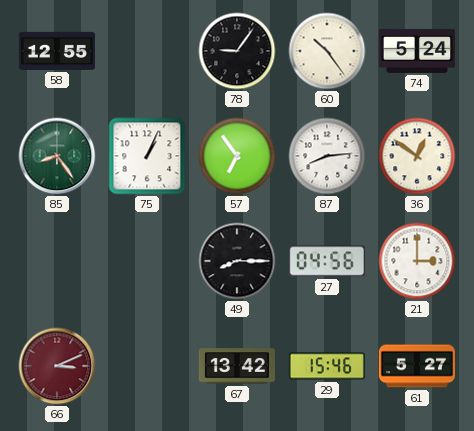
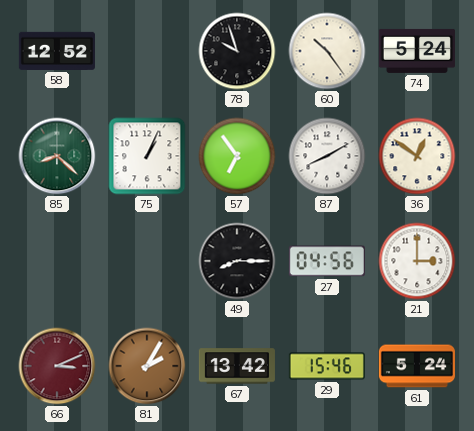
58: 12:55 -> 12:52 (57, 51)
78: 9:06 -> 9:57 (237, 51)
85: 8:24 -> 8:22 (57, 156)
87: 8:14 -> 8:10 (327, 156)
81: none -> 2:05 (147, 366)
61: 5:27 -> 5:24 (417, 366)
